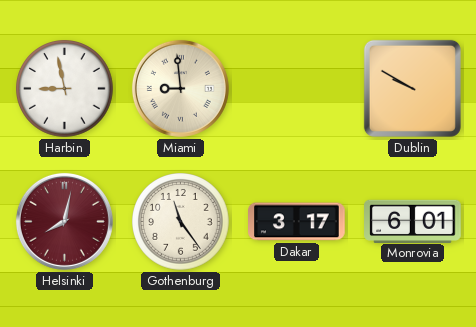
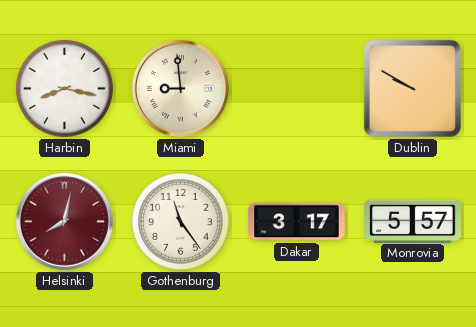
Harbin: 8:58 -> 8:17 (65, 89)
Monrovia: 6:01 -> 5:57 (413, 221)
